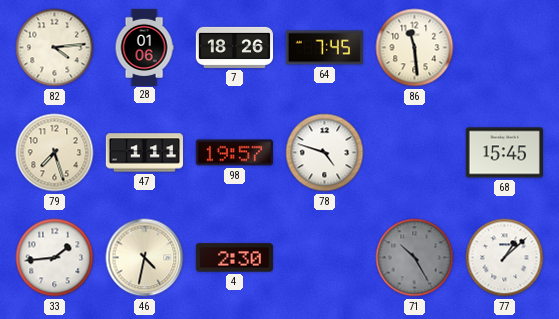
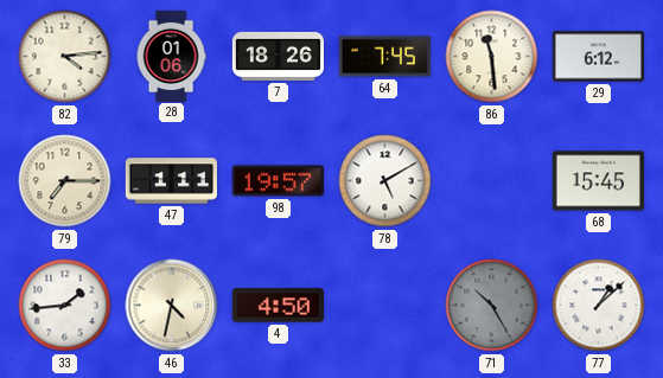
29: none -> 6:12 (598, 57)
79: 7:27 -> 7:15 (65, 181)
78: 4:48 -> 5:10 (385, 181)
4: 2:30 -> 4:50 (278, 306)
